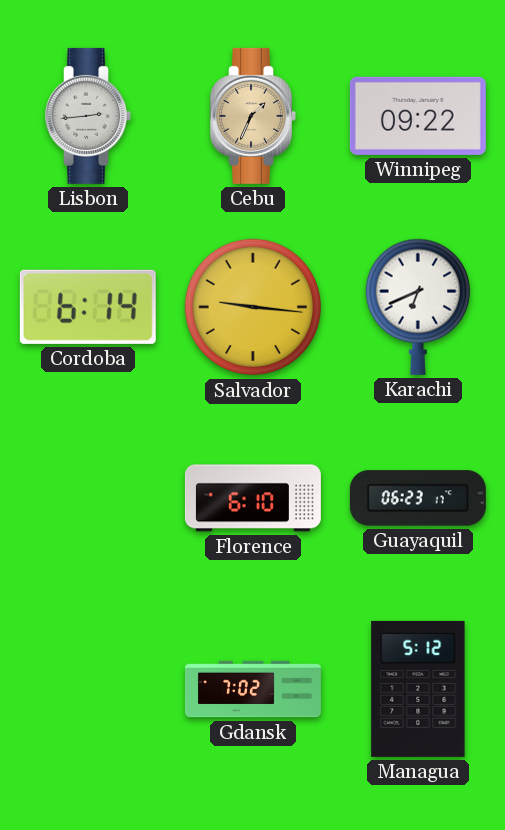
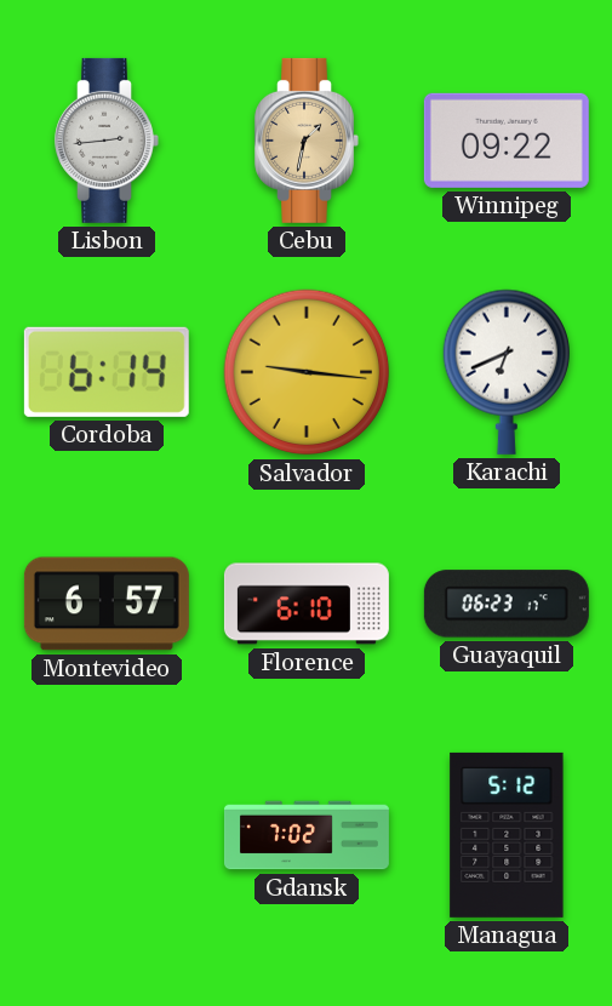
Cebu: 1:34 -> 1:32 (307, 141)
Montevideo: none -> 6:57 (107, 604)
